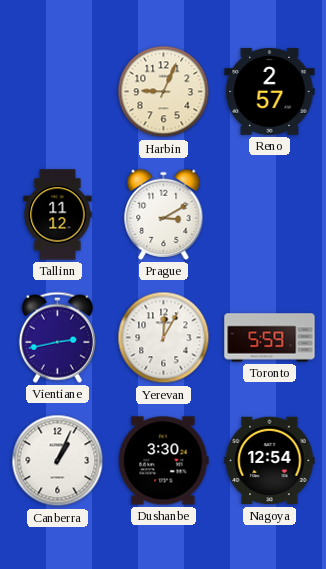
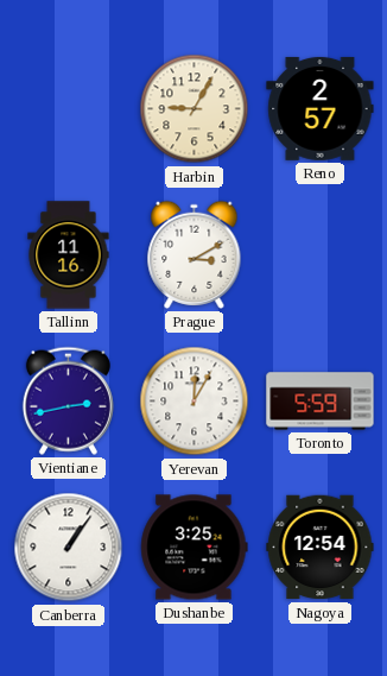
Harbin: 9:04 -> 9:05 (195, 109)
Tallinn: 11:12 -> 11:16 (69, 255)
Canberra: 1:04 -> 1:06 (69, 548)
Dushanbe: 3:30 -> 3:25 (195, 548)
